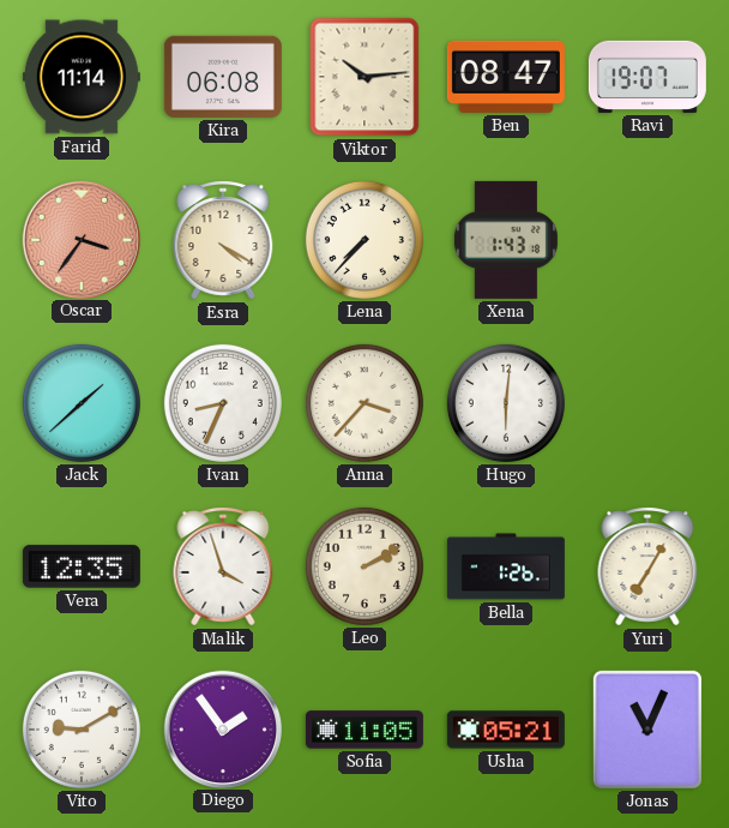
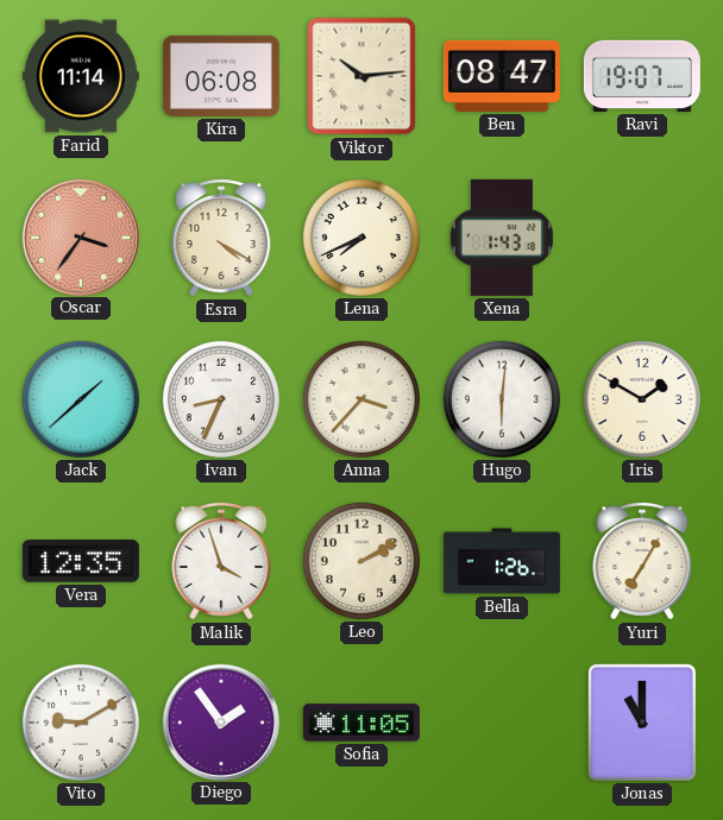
Lena: 7:37 -> 7:41 (361, 238)
Iris: none -> 1:50 (642, 399)
Usha: 05:21 -> none (506, 730)
Jonas: 11:04 -> 11:00 (642, 723)
